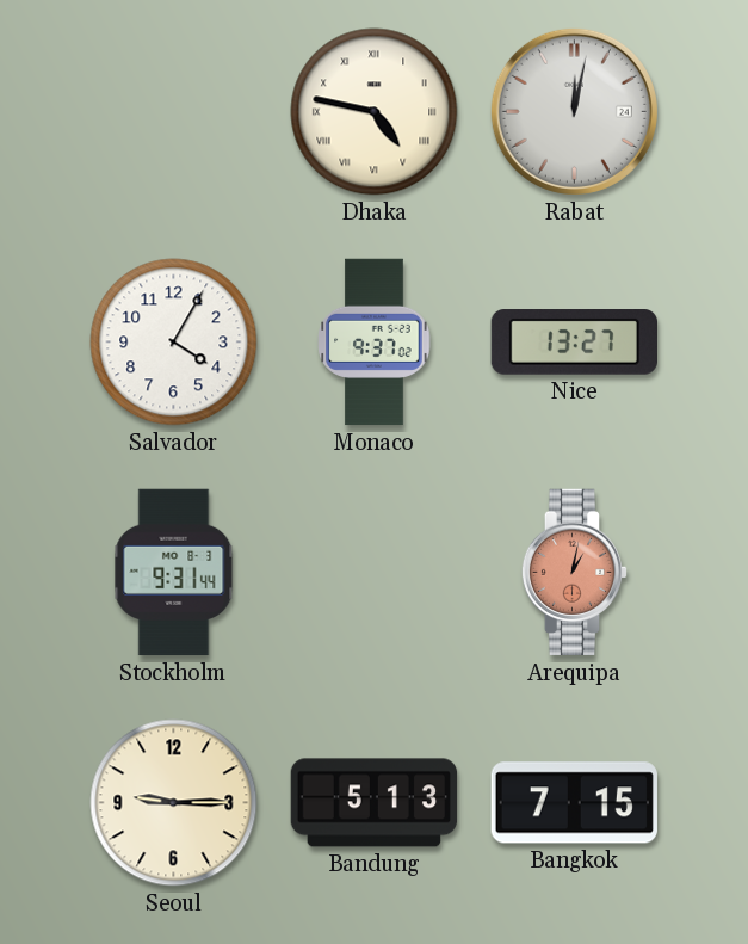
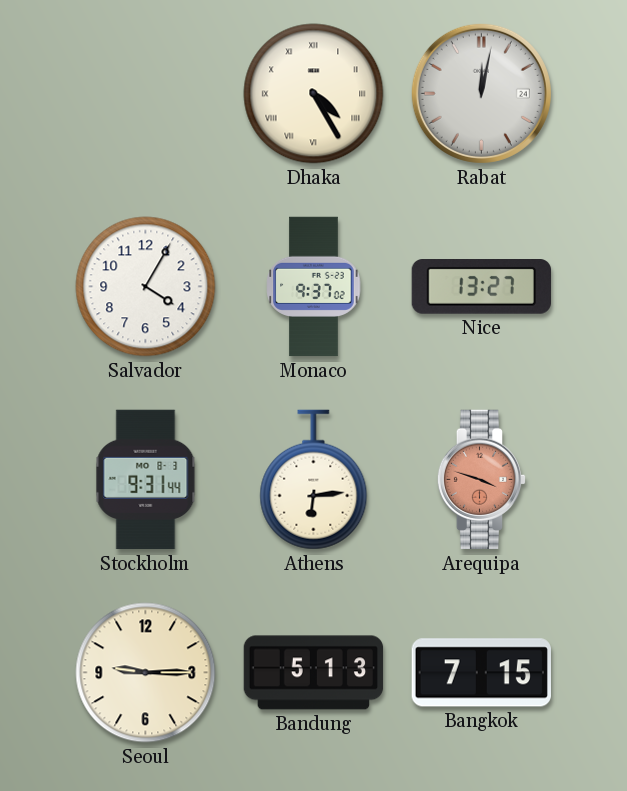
Dhaka: 4:47 -> 4:25 (314, 94)
Athens: none -> 6:14 (314, 480)
Arequipa: 1:02 -> 3:48 (482, 480)
